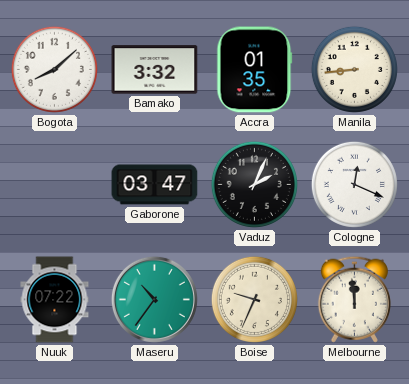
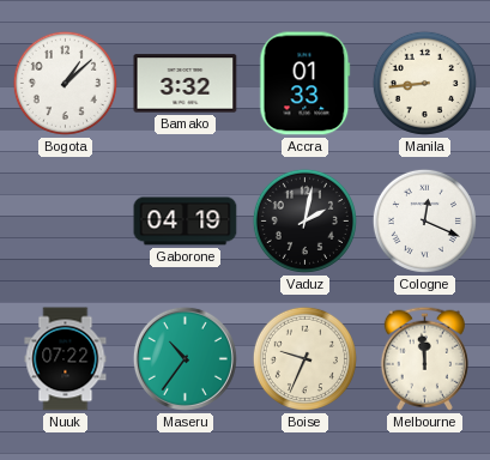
Bogota: 8:08 -> 1:08 (65, 83)
Accra: 01:35 -> 01:33 (306, 84)
Gaborone: 03:47 -> 04:19 (186, 222)
Vaduz: 2:04 -> 2:02 (304, 220)
